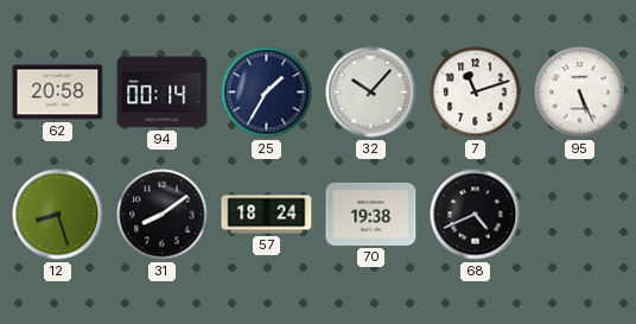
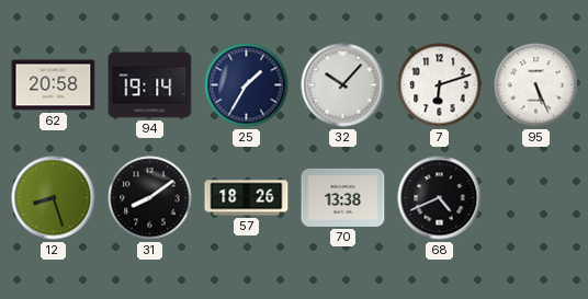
94: 00:14 -> 19:14 (150, 85)
7: 11:12 -> 6:12 (440, 85)
57: 18:24 -> 18:26 (247, 198)
70: 19:38 -> 13:38 (343, 197)
